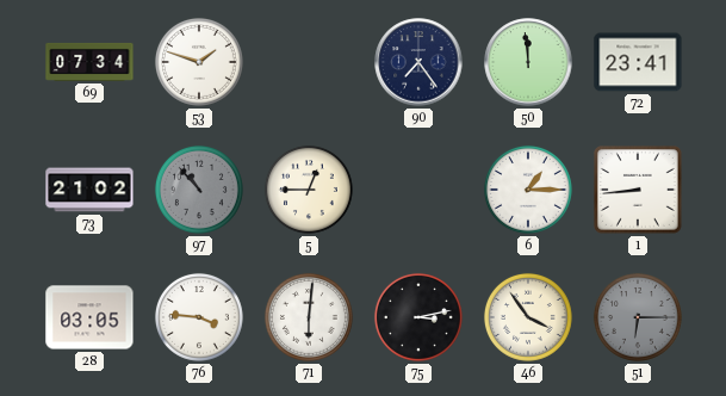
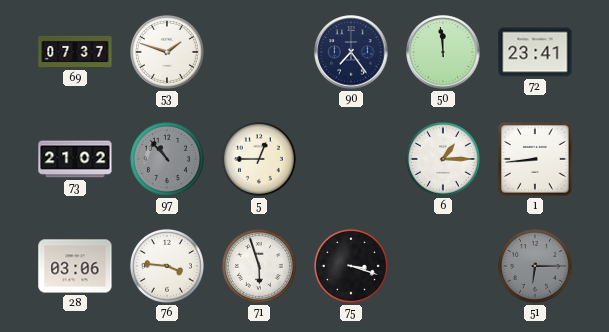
69: 07:34 -> 07:37 (75, 52)
28: 03:05 -> 03:06 (75, 266)
71: 6:01 -> 5:57 (259, 266)
75: 3:13 -> 3:18 (351, 266)
46: 3:54 -> none (528, 317)
